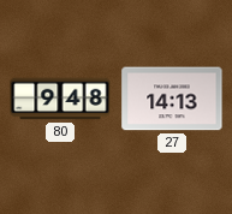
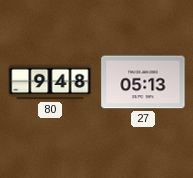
27: 14:13 -> 05:13 (143, 82)
